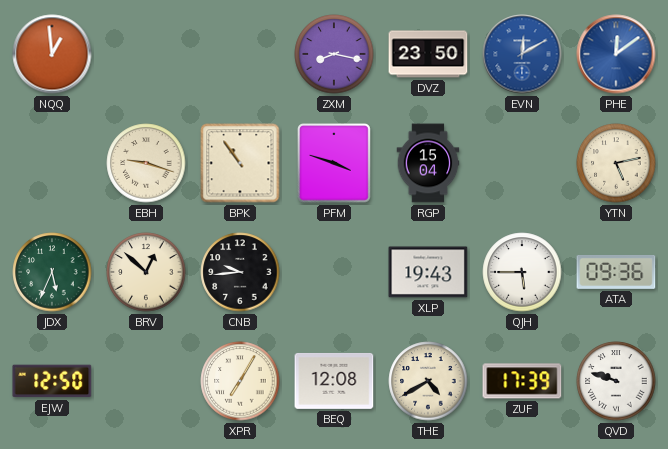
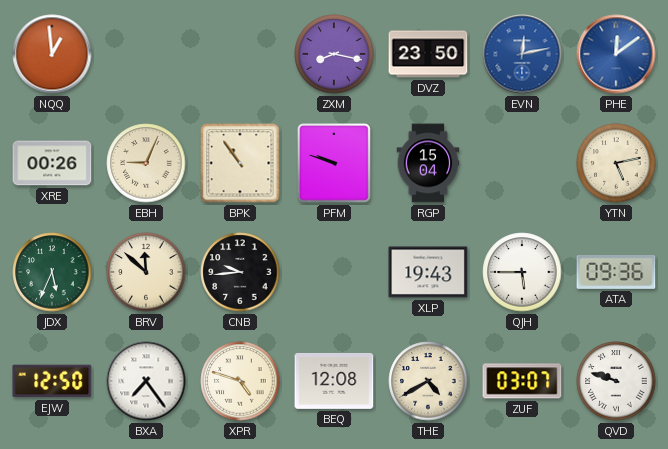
EVN: 12:10 -> 12:13 (522, 54)
XRE: none -> 00:26 (52, 163)
EBH: 9:18 -> 9:04 (146, 163)
PFM: 3:48 -> 9:48 (335, 164)
BRV: 12:52 -> 11:52 (146, 272)
BXA: none -> 7:24 (146, 381)
XPR: 7:05 -> 4:48 (240, 381)
ZUF: 17:39 -> 03:07 (522, 381)
